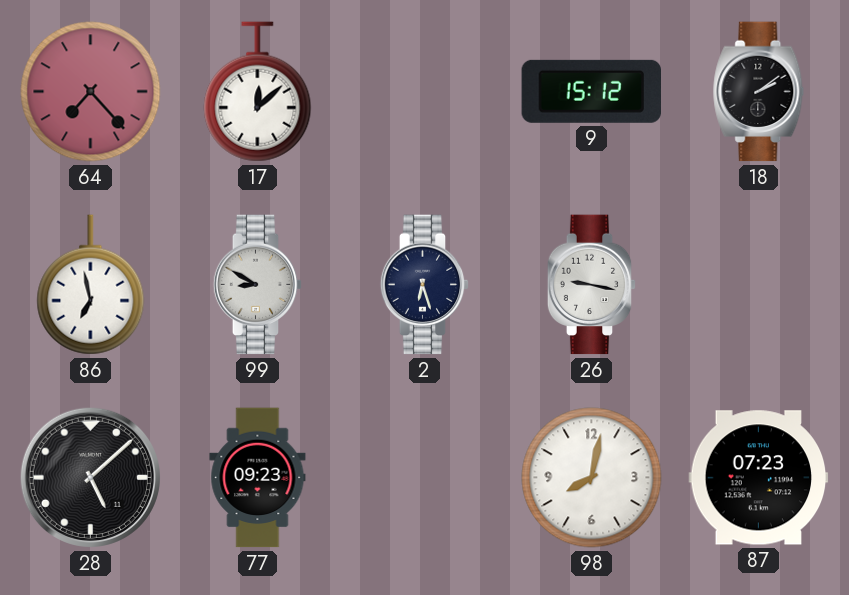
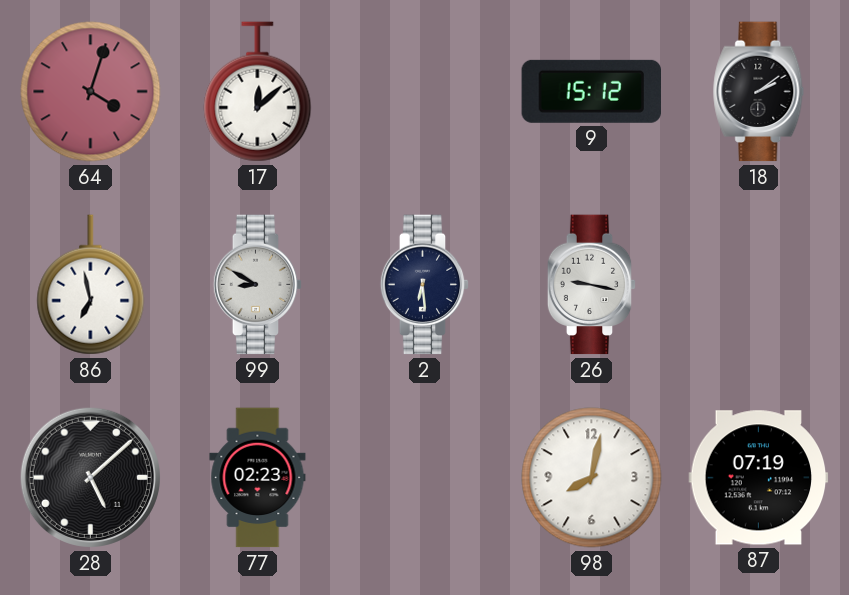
64: 7:23 -> 4:03 (91, 92)
2: 6:27 -> 6:29 (425, 285)
77: 09:23 -> 02:23 (258, 478)
87: 07:23 -> 07:19 (759, 478)
